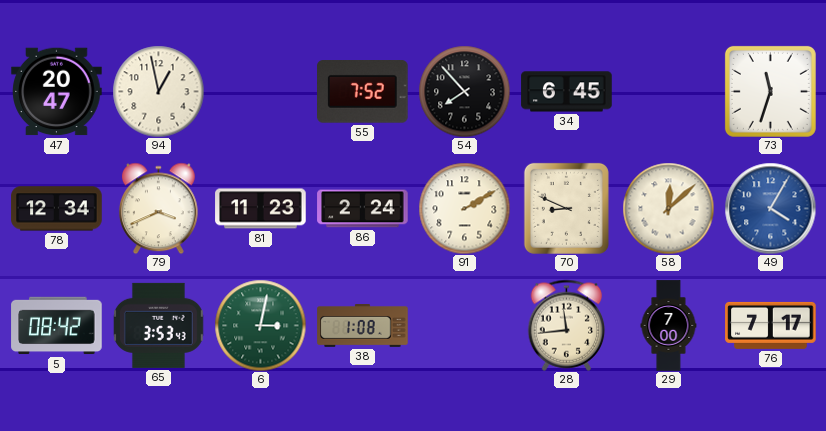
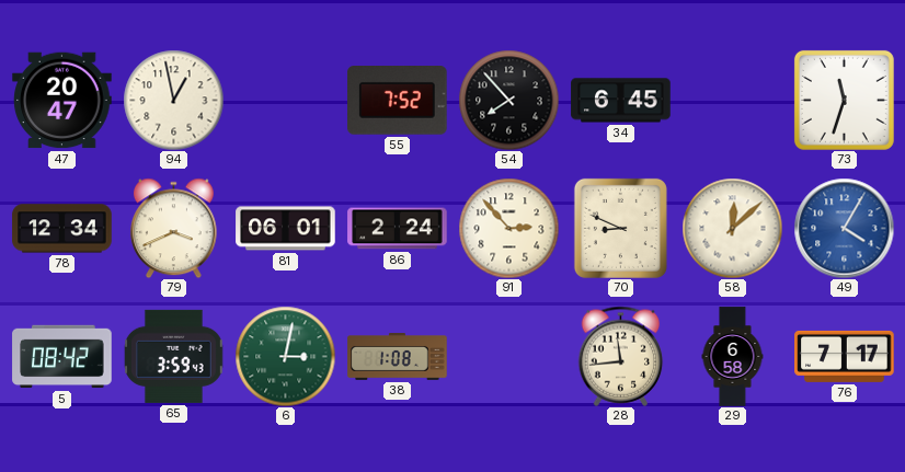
81: 11:23 -> 06:01 (286, 229)
91: 2:10 -> 2:53 (508, 228)
65: 3:53 -> 3:59 (173, 356)
29: 7:00 -> 6:58 (733, 357)
